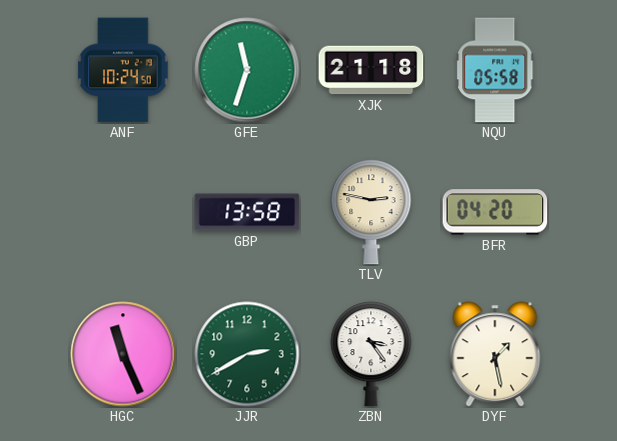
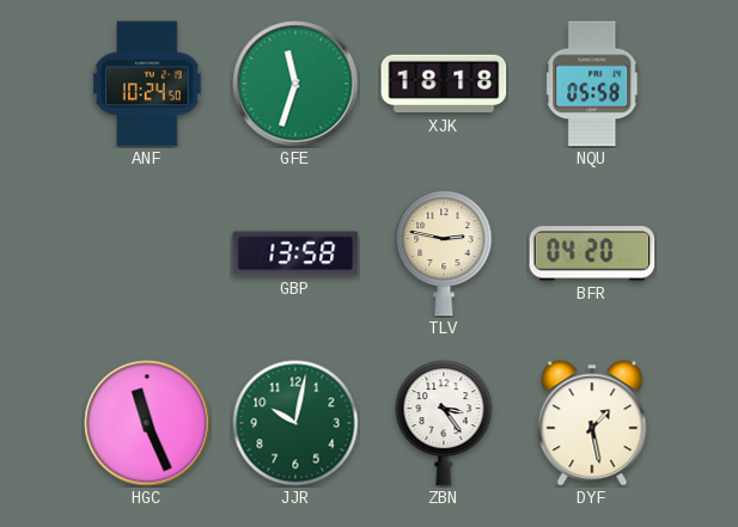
XJK: 21:18 -> 18:18 (444, 84)
JJR: 2:40 -> 10:02 (295, 423)
